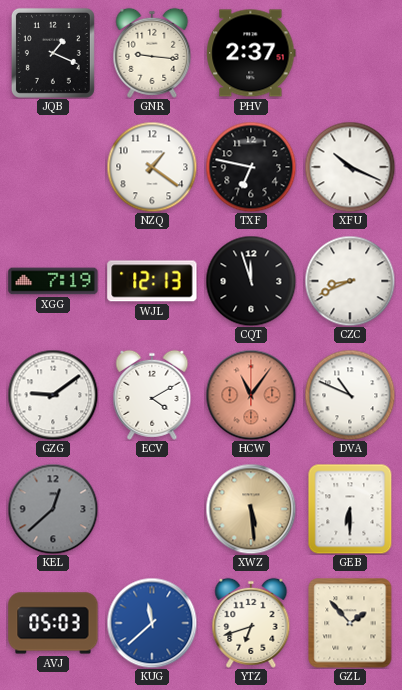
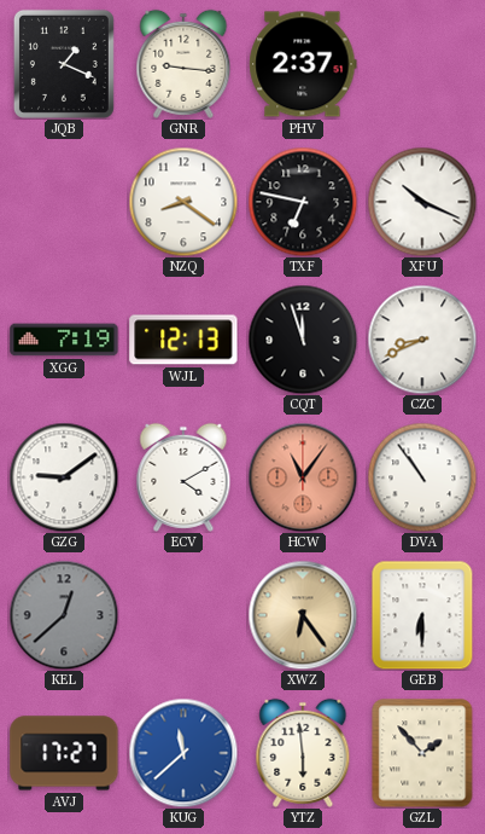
NZQ: 1:21 -> 8:21 (183, 202)
DVA: 10:49 -> 10:54 (422, 477)
XWZ: 5:29 -> 6:24 (303, 615)
AVJ: 05:03 -> 17:27 (64, 753)
YTZ: 6:42 -> 5:59 (303, 753)
